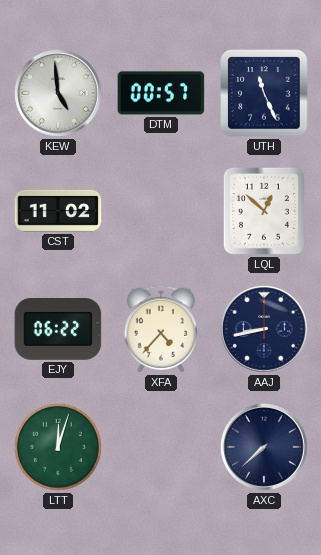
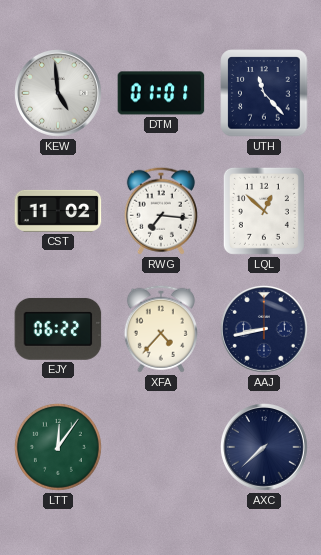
DTM: 00:57 -> 01:01 (161, 93)
UTH: 11:26 -> 11:23 (264, 93)
RWG: none -> 7:16 (161, 211)
LTT: 12:03 -> 12:06 (58, 447)
